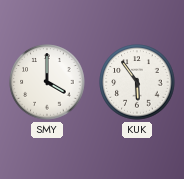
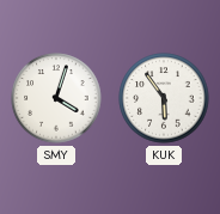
SMY: 4:00 -> 4:03 (56, 98)
